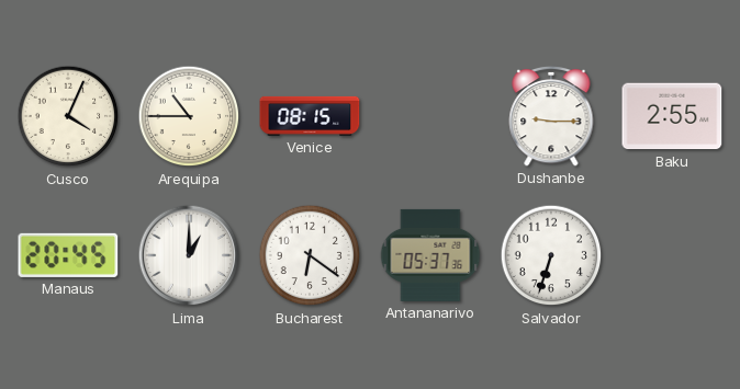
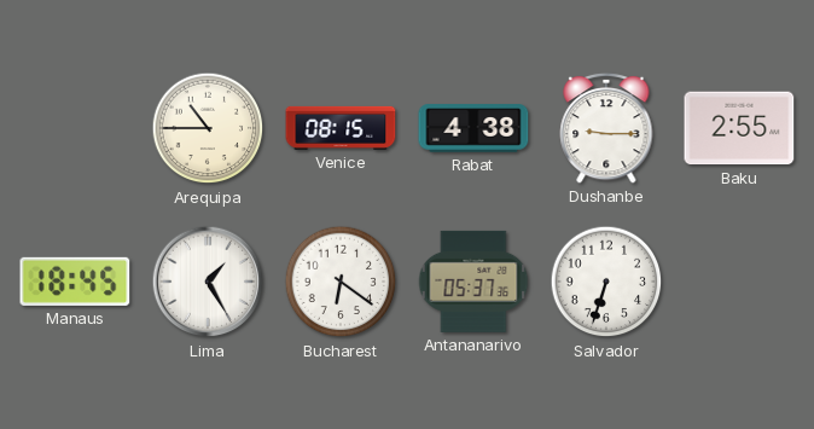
Cusco: 4:04 -> none (68, 116)
Rabat: none -> 4:38 (473, 128)
Manaus: 20:45 -> 18:45 (75, 282)
Lima: 1:00 -> 1:25 (208, 282)
